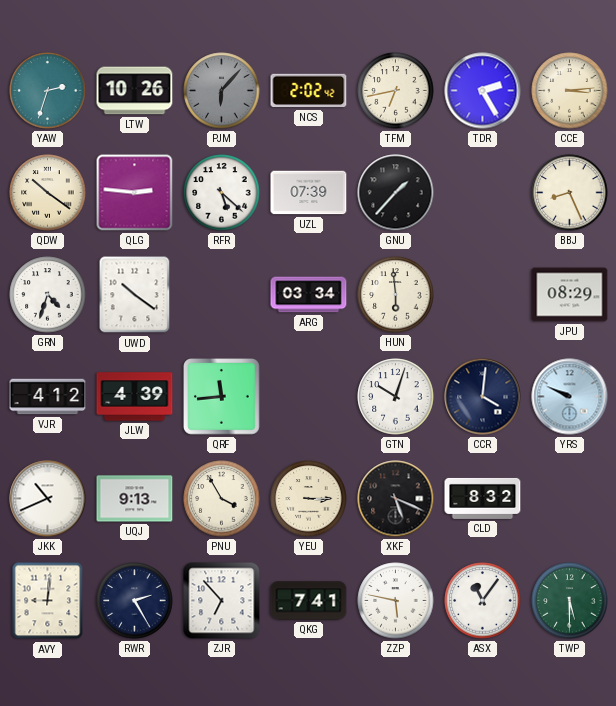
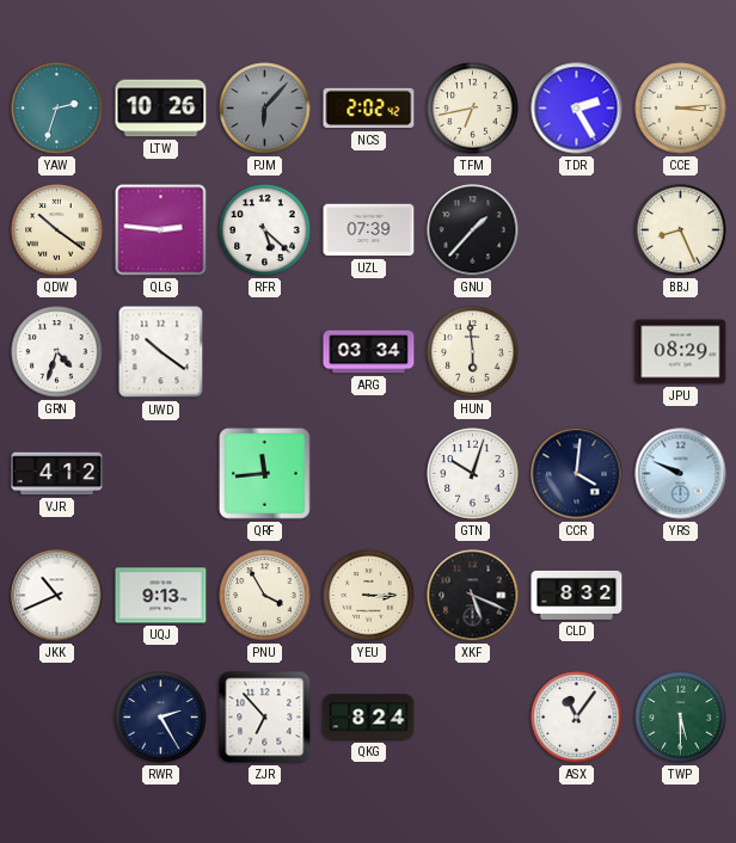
JLW: 4:39 -> none (135, 397)
AVY: 9:01 -> none (48, 601)
QKG: 7:41 -> 8:24 (369, 718)
ZZP: 5:47 -> none (396, 601)
